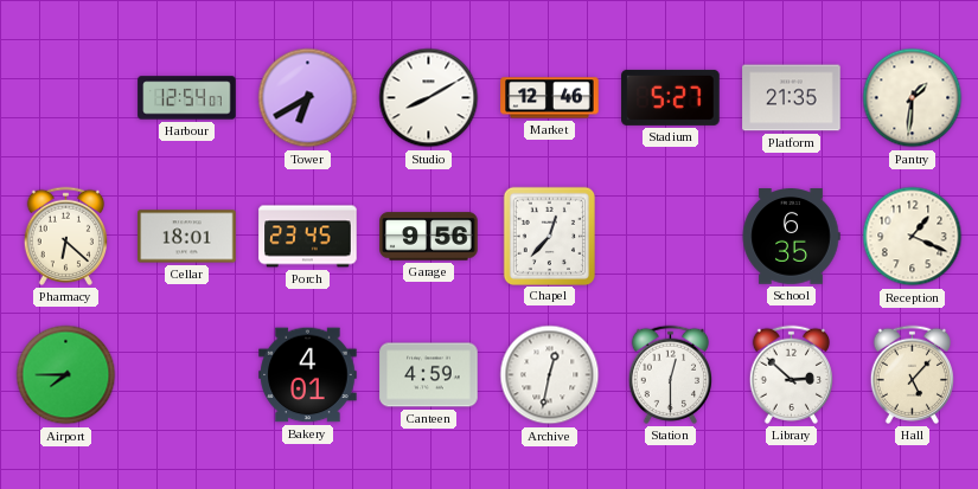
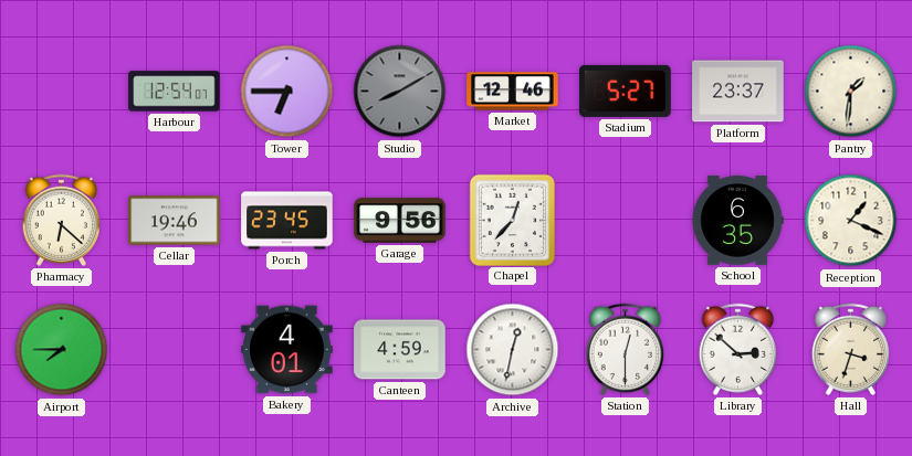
Tower: 6:40 -> 6:45 (287, 92)
Studio dial: white -> grey (400, 92)
Platform: 21:35 -> 23:37 (738, 92)
Cellar: 18:01 -> 19:46 (175, 221)
Hall: 5:07 -> 3:33 (850, 349)
